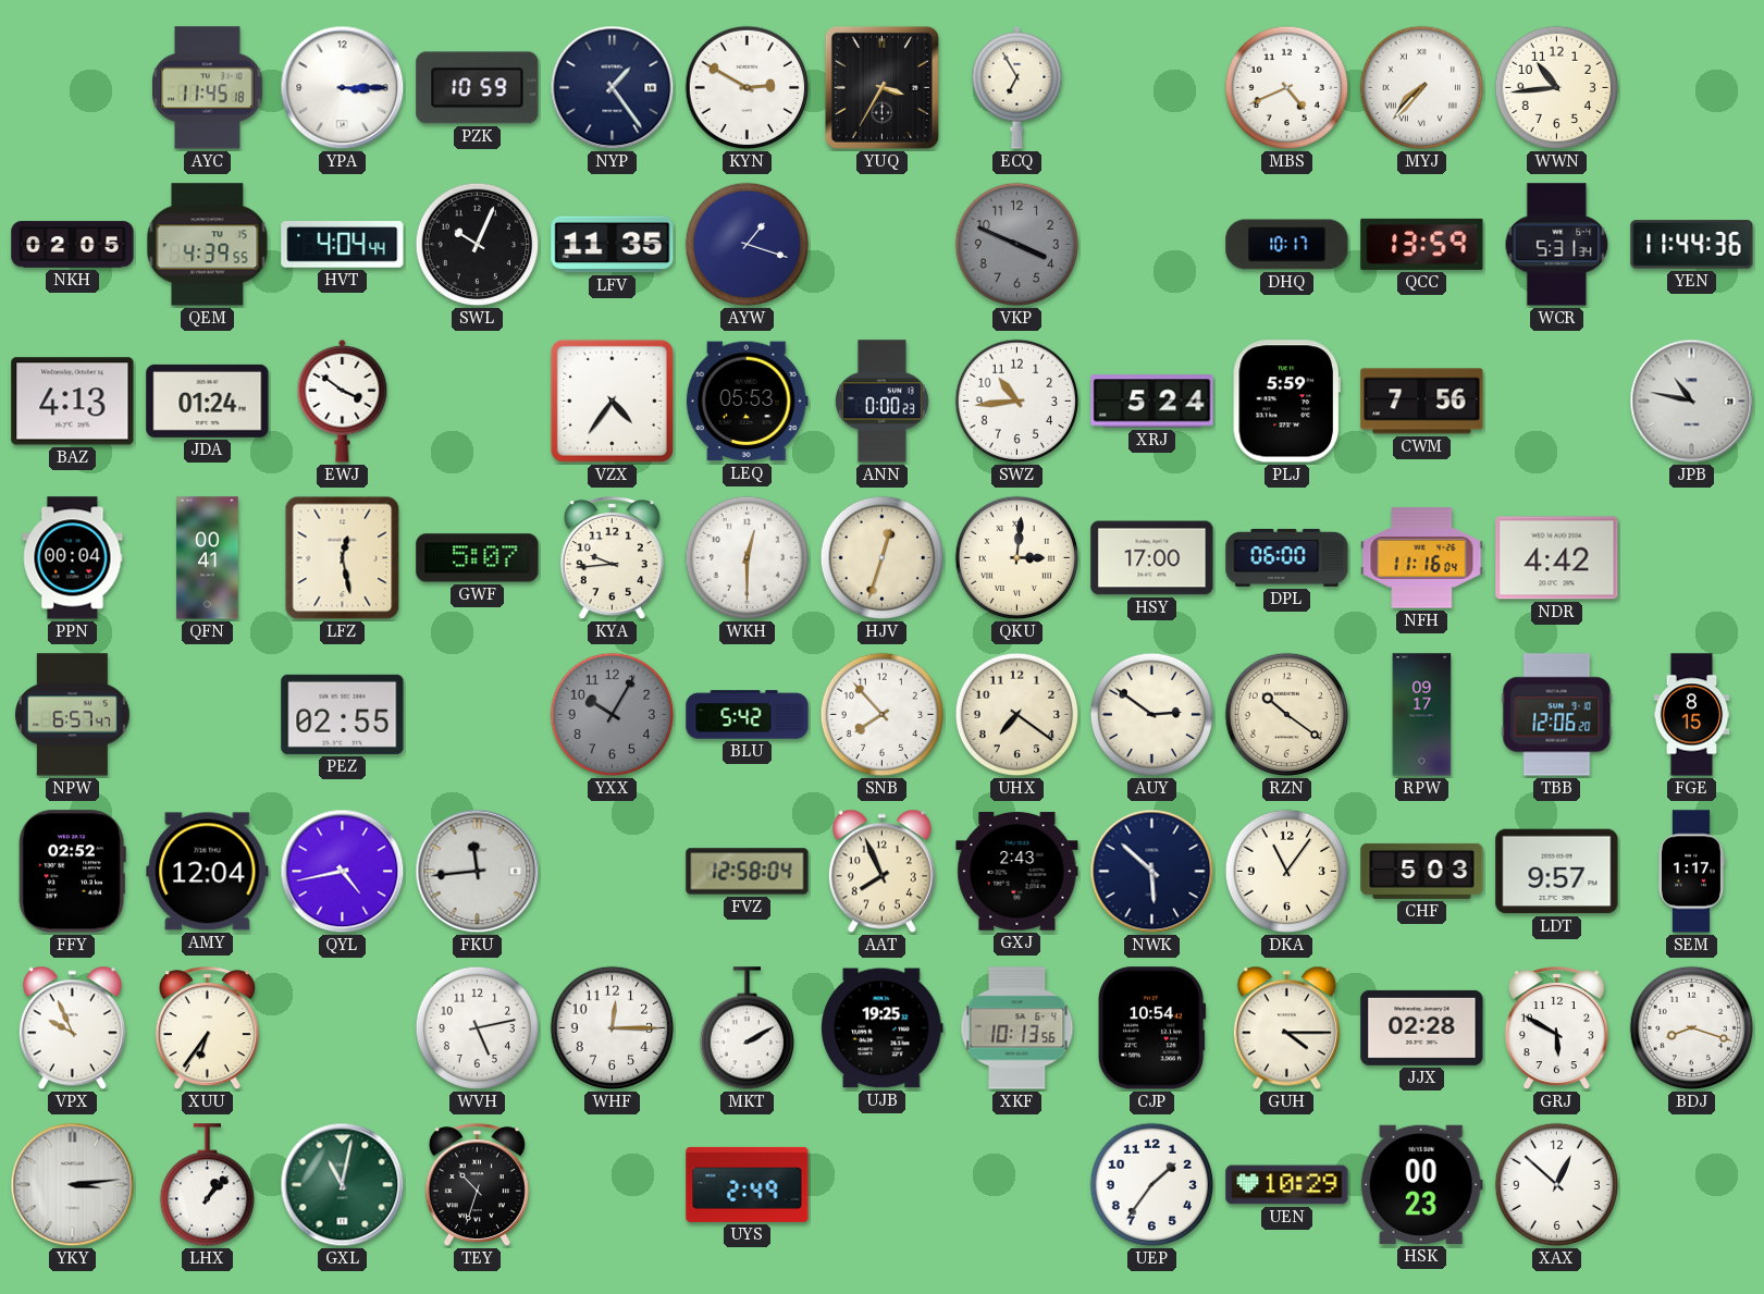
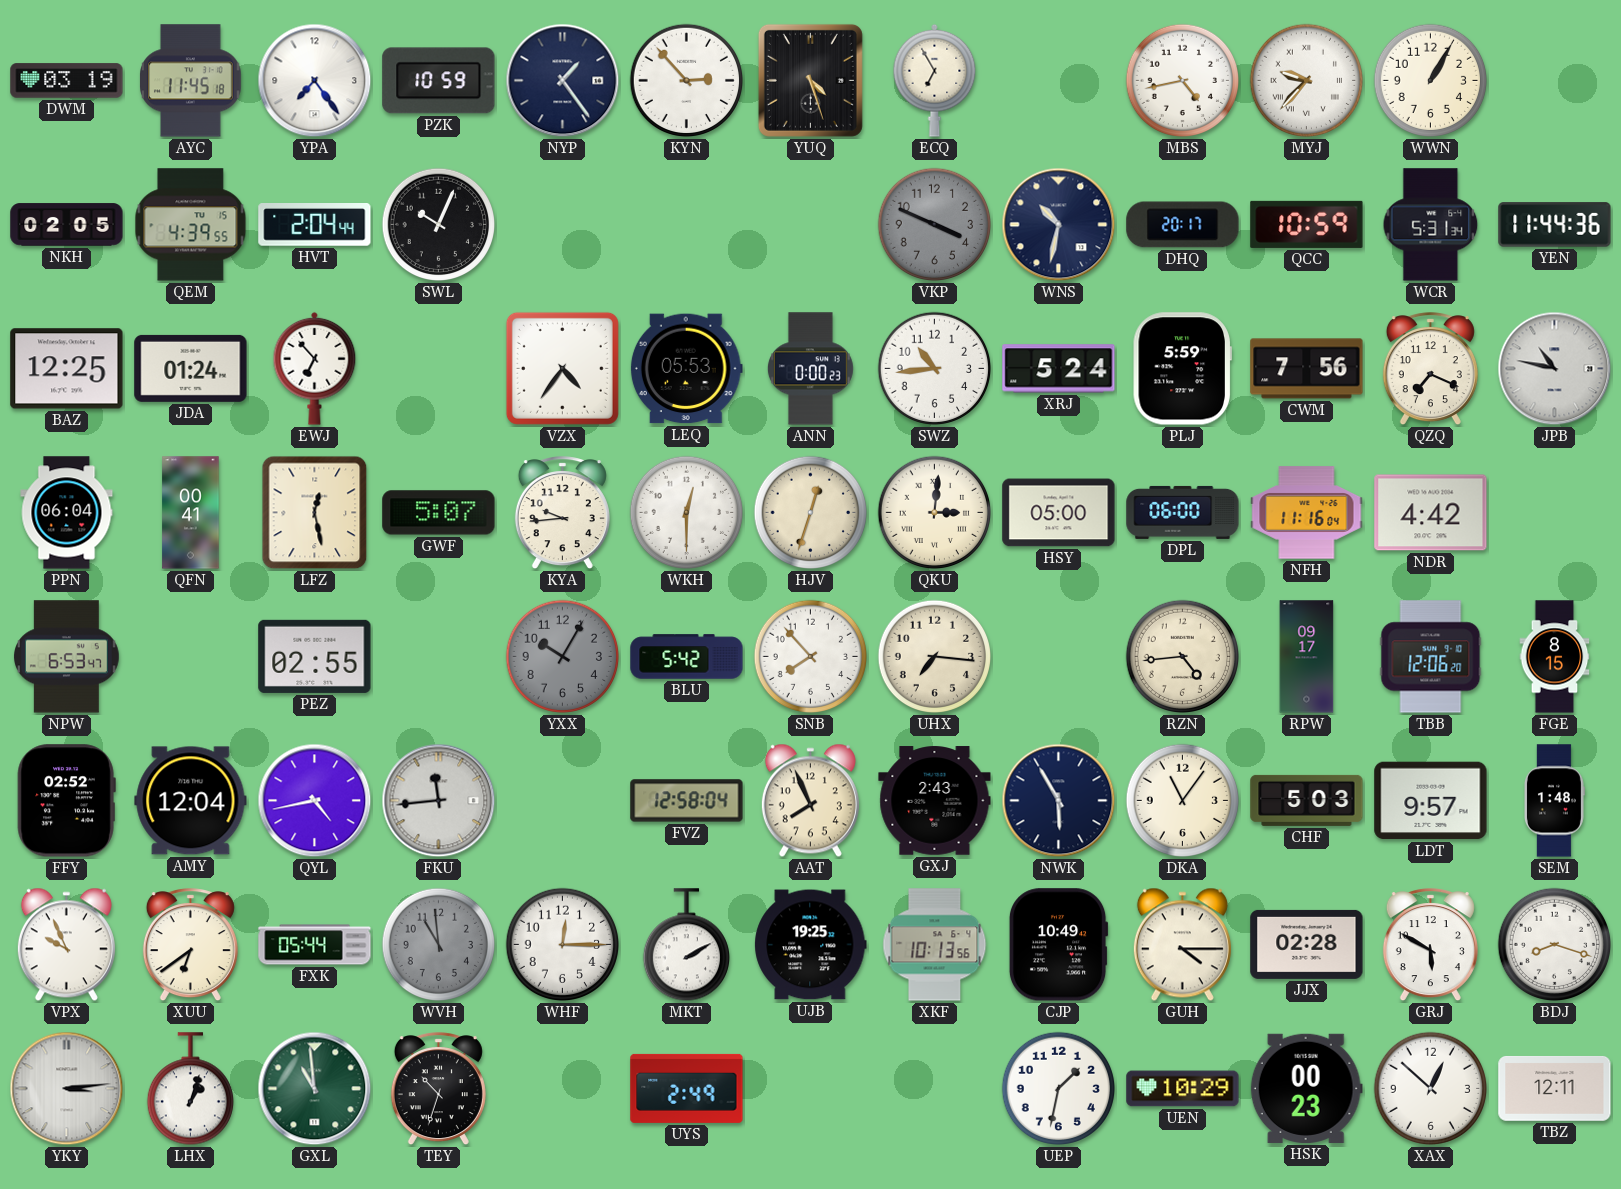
DWM: none -> 03:19 (67, 81)
YPA: 3:15 -> 7:24 (315, 81)
KYN: 2:50 -> 2:53 (687, 81)
YUQ: 3:35 -> 4:27 (810, 80)
MBS: 4:41 -> 4:43 (1183, 81)
MYJ: 7:37 -> 9:37 (1307, 81)
WWN: 10:44 -> 1:05 (1431, 81)
HVT: 4:04 -> 2:04 (315, 225)
LFV: 11:35 -> none (613, 245)
AYW: 1:18 -> none (748, 245)
WNS: none -> 10:32 (1059, 225)
DHQ: 10:17 -> 20:17 (1183, 225)
QCC: 13:59 -> 10:59 (1307, 224)
BAZ: 4:13 -> 12:25 (67, 369)
EWJ: 3:51 -> 6:53 (315, 368)
QZQ: none -> 7:19 (1430, 369)
PPN: 00:04 -> 06:04 (67, 513)
HSY: 17:00 -> 05:00 (1059, 513)
NPW: 6:57 -> 6:53 (67, 657)
UHX: 7:21 -> 7:16 (935, 657)
AUY: 2:51 -> none (1152, 715)
RZN: 10:21 -> 4:44 (1183, 657)
NWK: 5:52 -> 5:55 (1059, 801)
SEM: 1:17 -> 1:48 (1555, 801)
XUU: 6:36 -> 6:39 (190, 945)
FXK: none -> 05:44 (315, 945)
WVH: 5:13 -> 10:59 (439, 945)
WVH dial: white -> grey (439, 945)
CJP: 10:54 -> 10:49 (1058, 945)
LHX: 1:07 -> 1:03 (190, 1089)
GXL: 11:02 -> 10:59 (315, 1089)
UEP: 1:36 -> 1:32 (1059, 1089)
TBZ: none -> 12:11 (1555, 1088)
